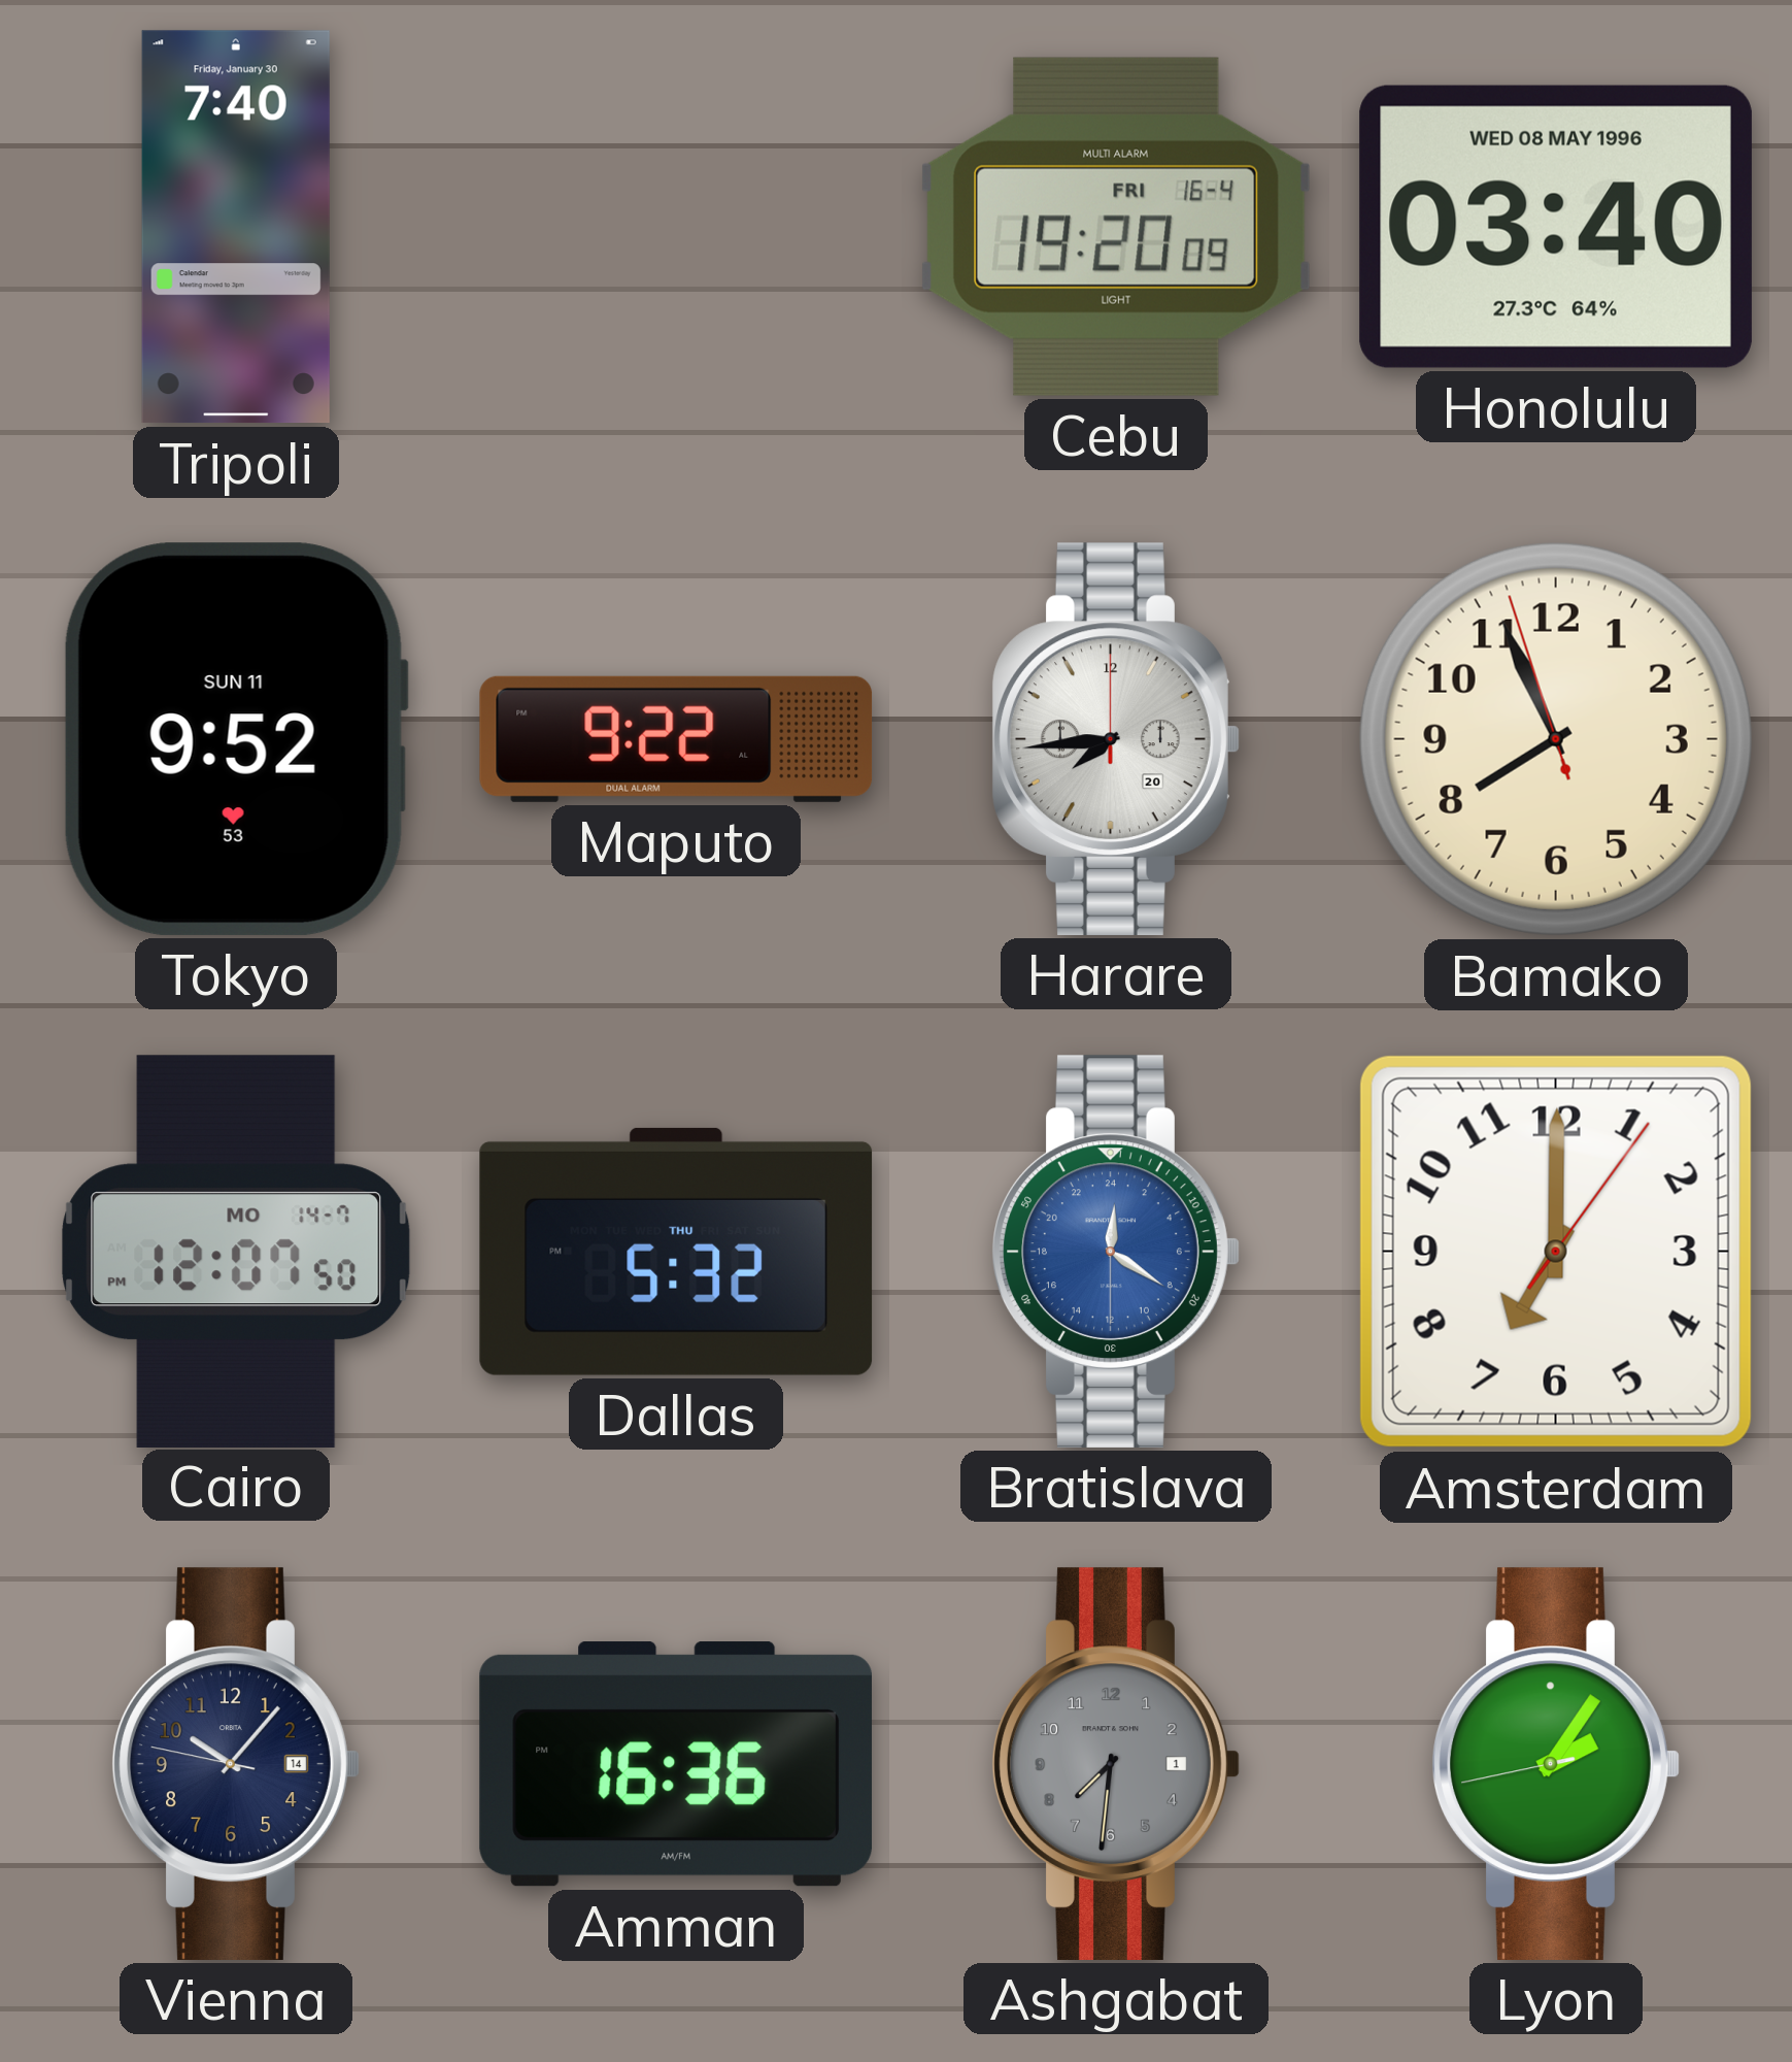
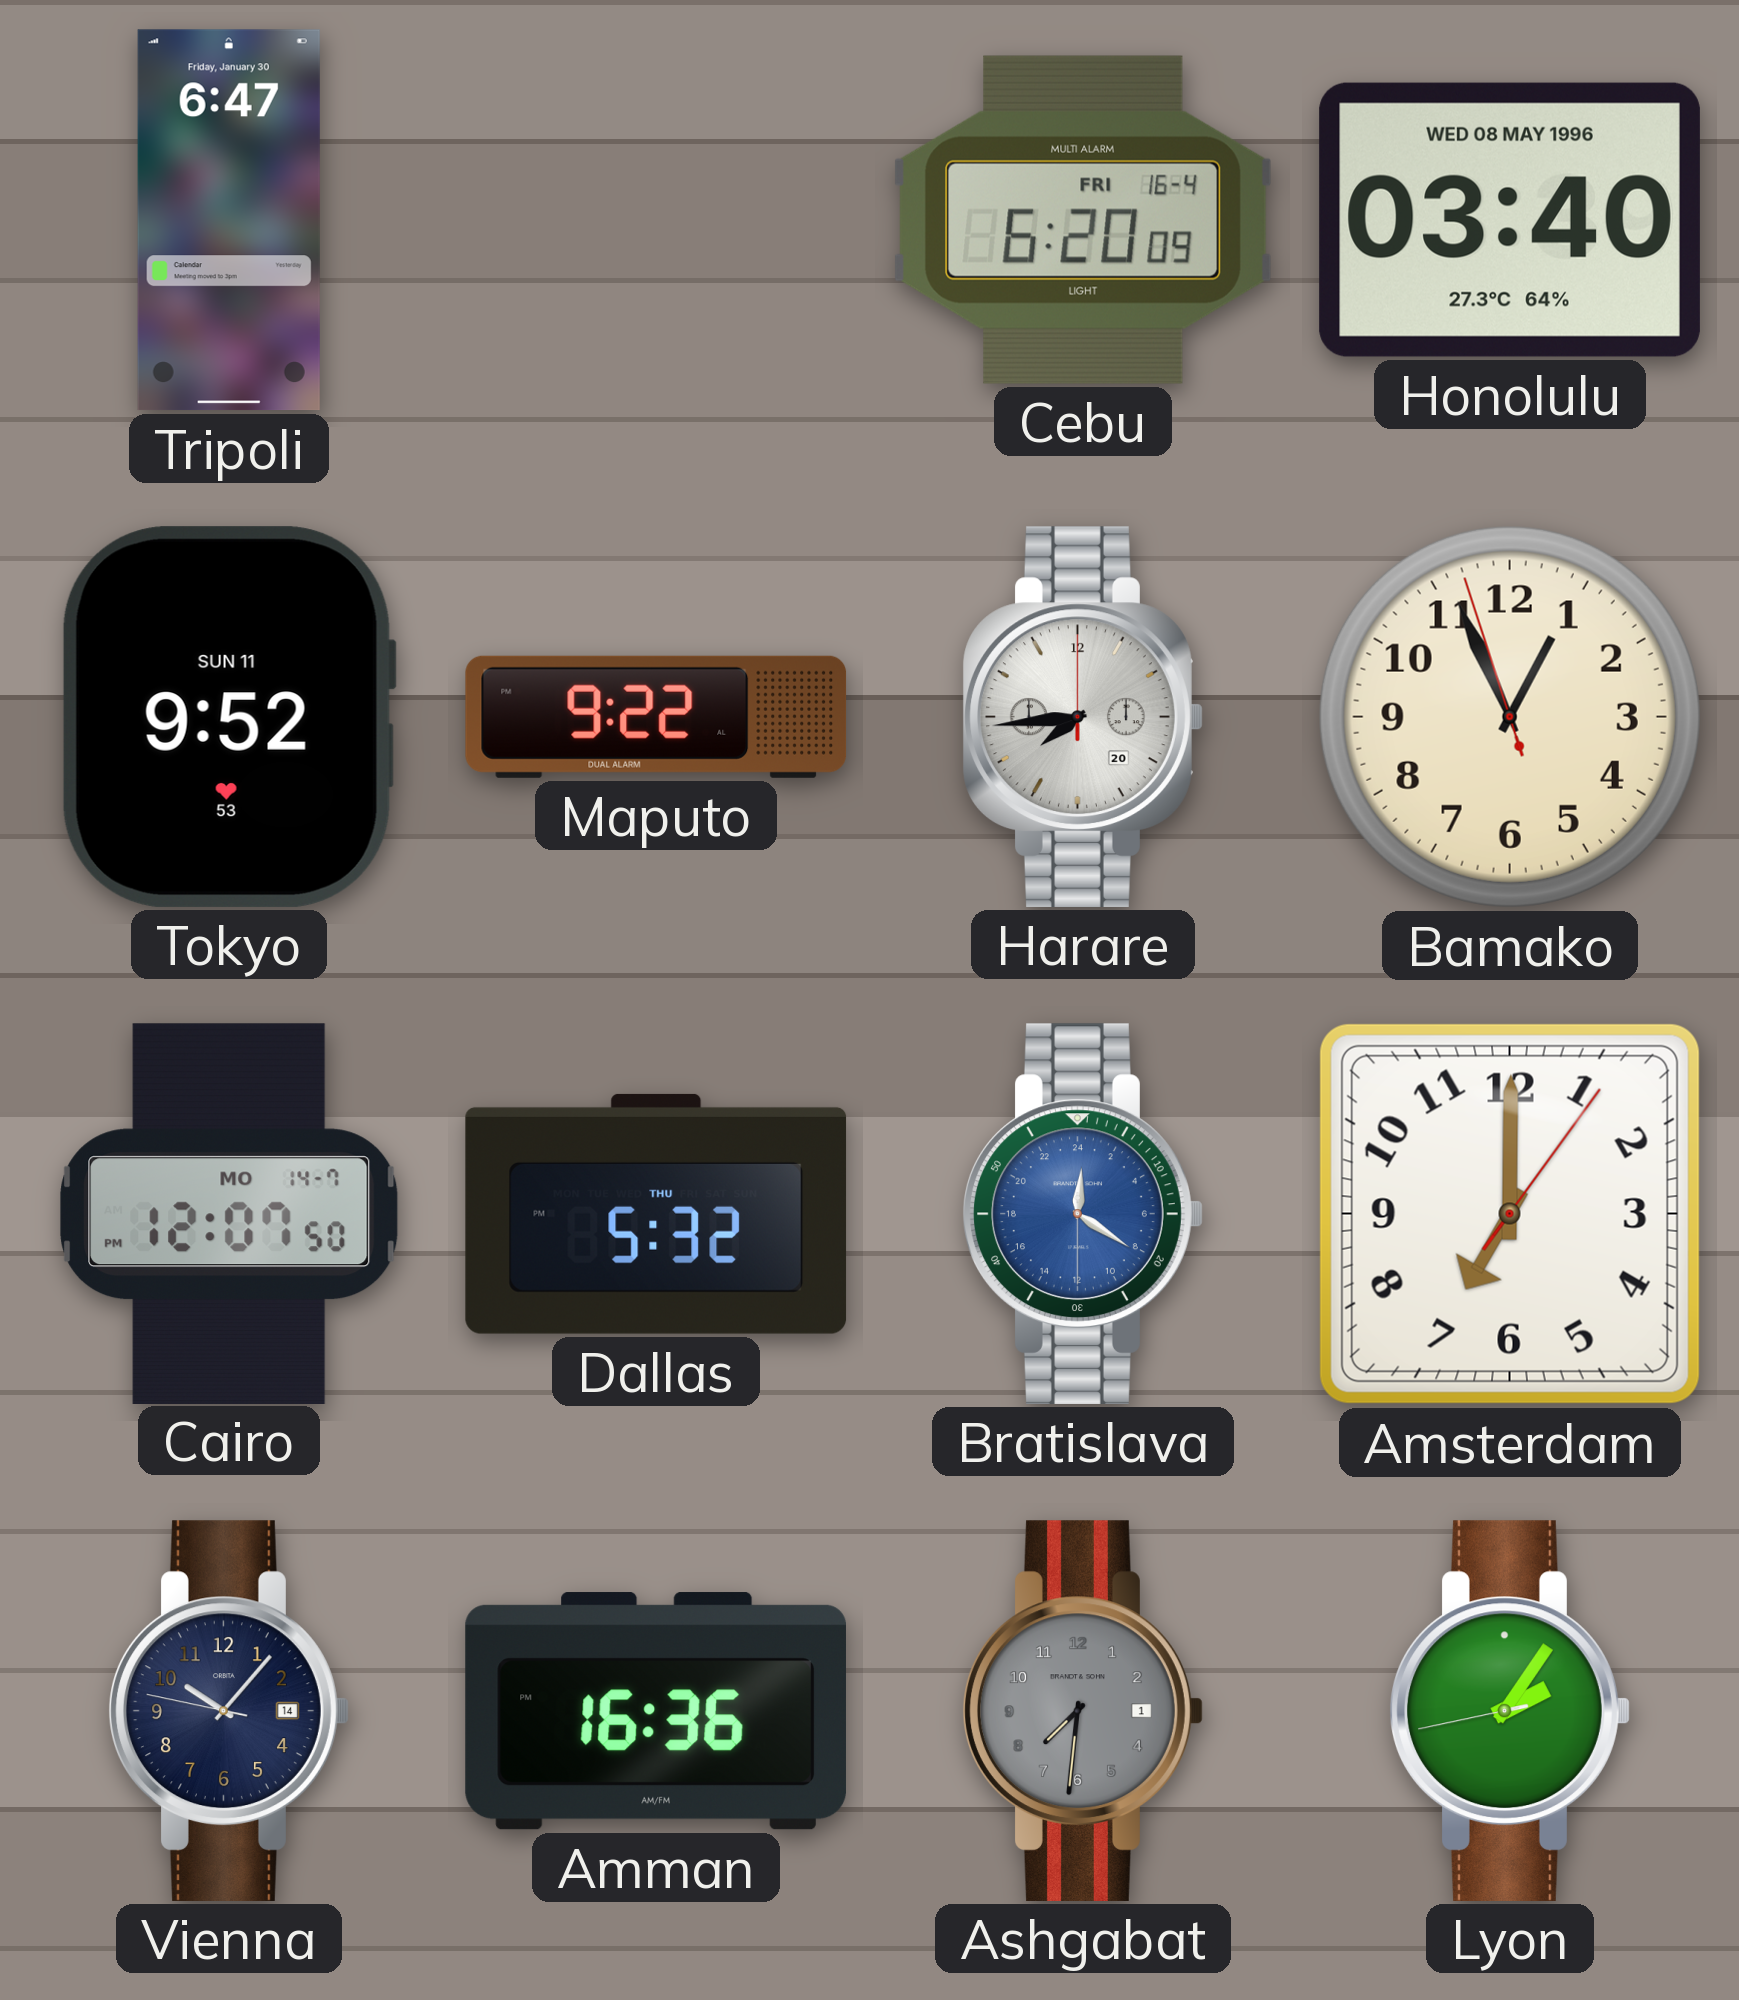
Tripoli: 7:40 -> 6:47 (229, 220)
Cebu: 19:20 -> 6:20 (1083, 220)
Bamako: 7:55 -> 12:55 (1510, 717)
